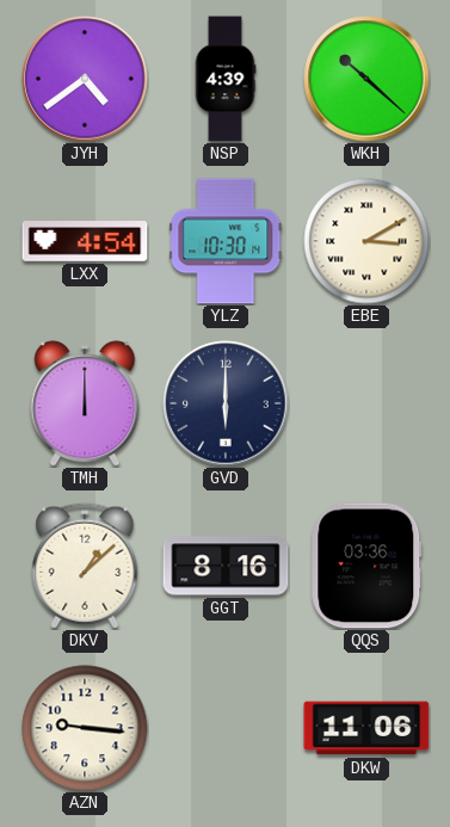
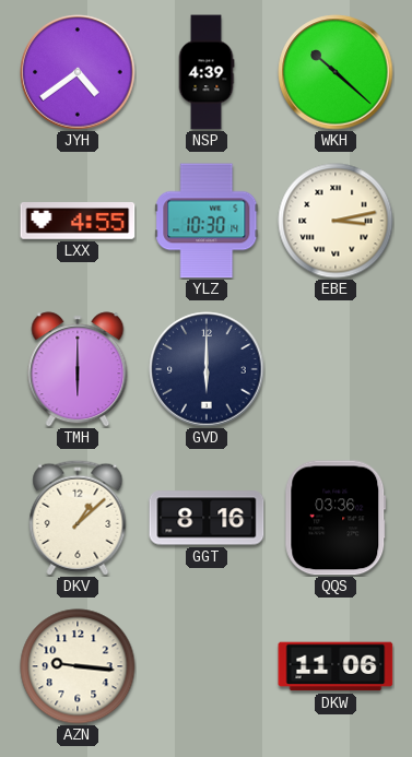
LXX: 4:54 -> 4:55 (78, 221)
EBE: 3:10 -> 3:13 (336, 221)
TMH: 12:00 -> 6:00 (78, 369)
